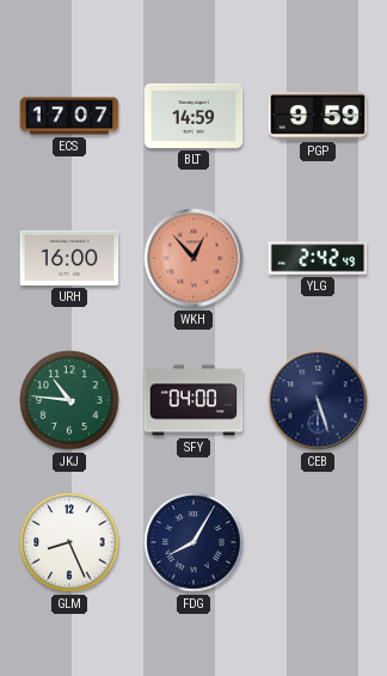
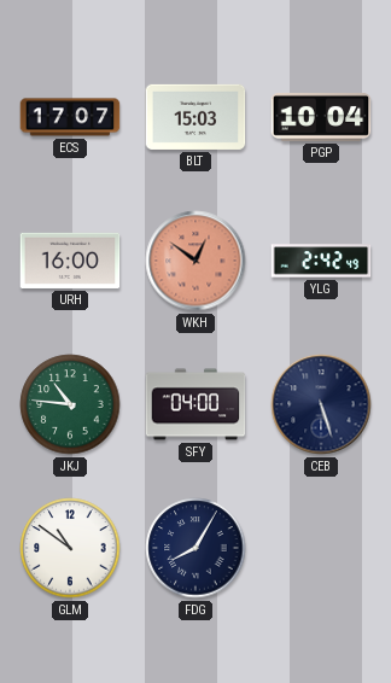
BLT: 14:59 -> 15:03 (195, 117)
PGP: 9:59 -> 10:04 (321, 117)
WKH: 12:53 -> 12:51 (195, 261)
GLM: 8:26 -> 10:51 (70, 548)
